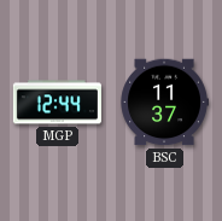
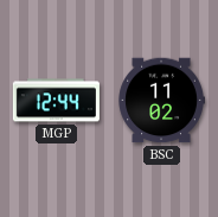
BSC: 11:37 -> 11:02 (161, 101)
